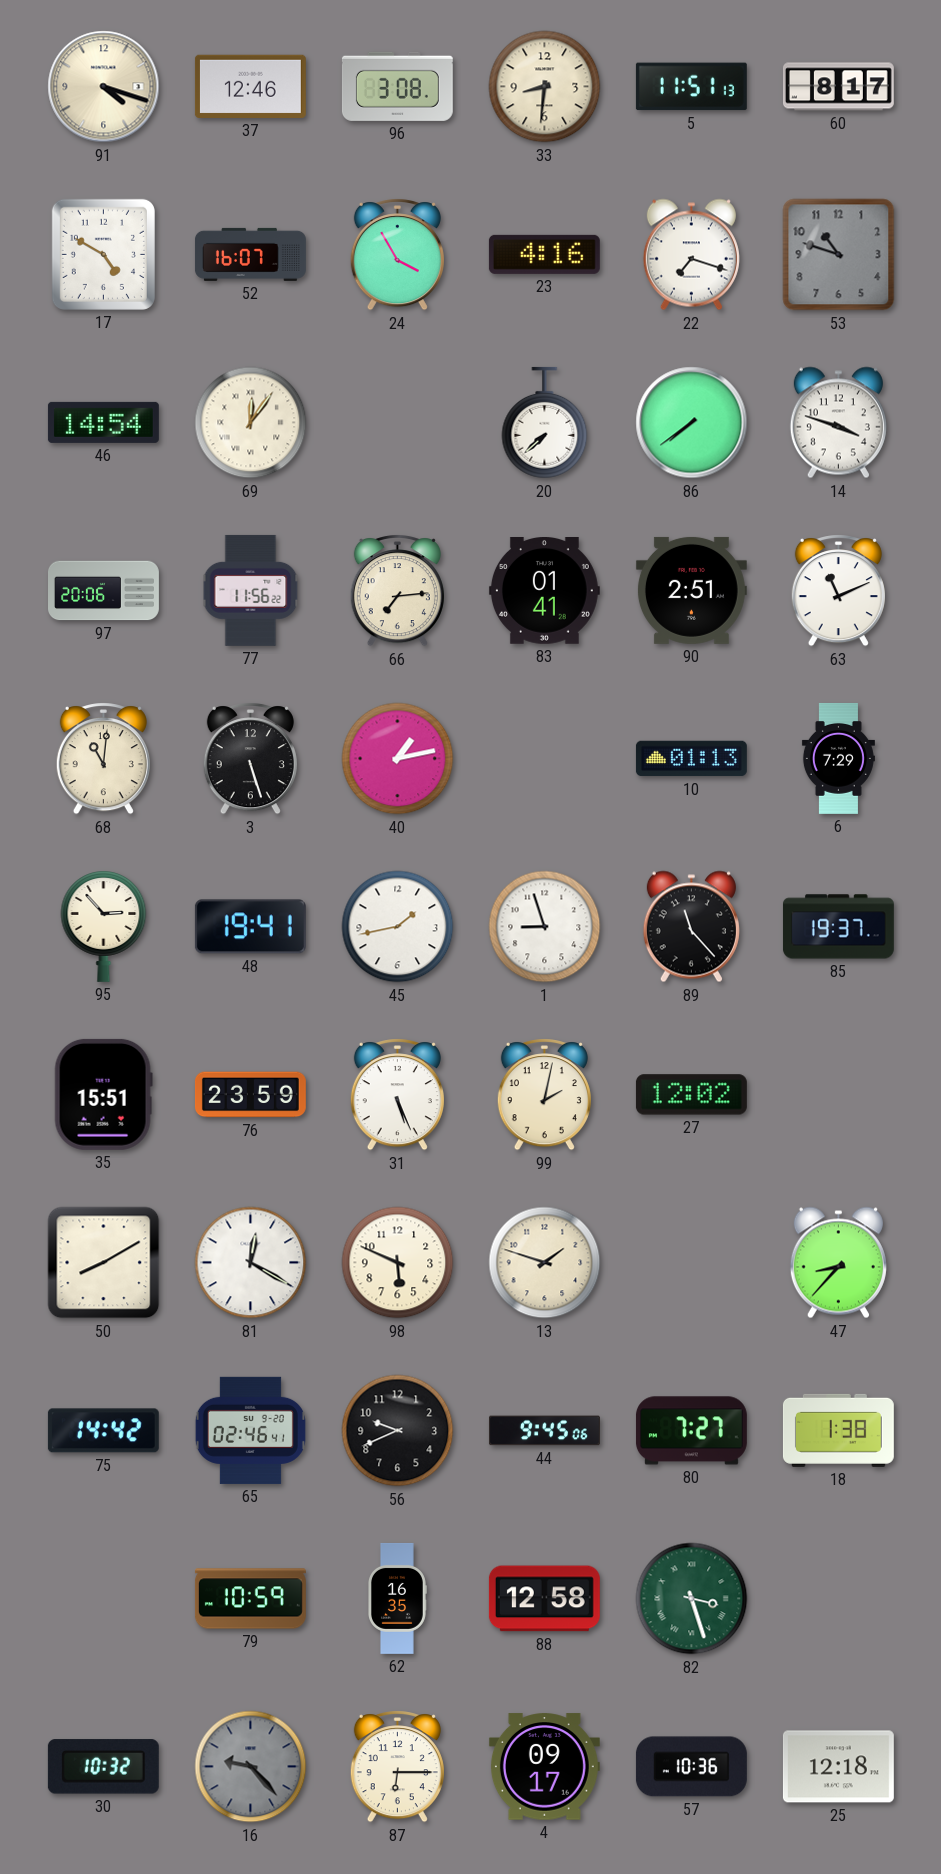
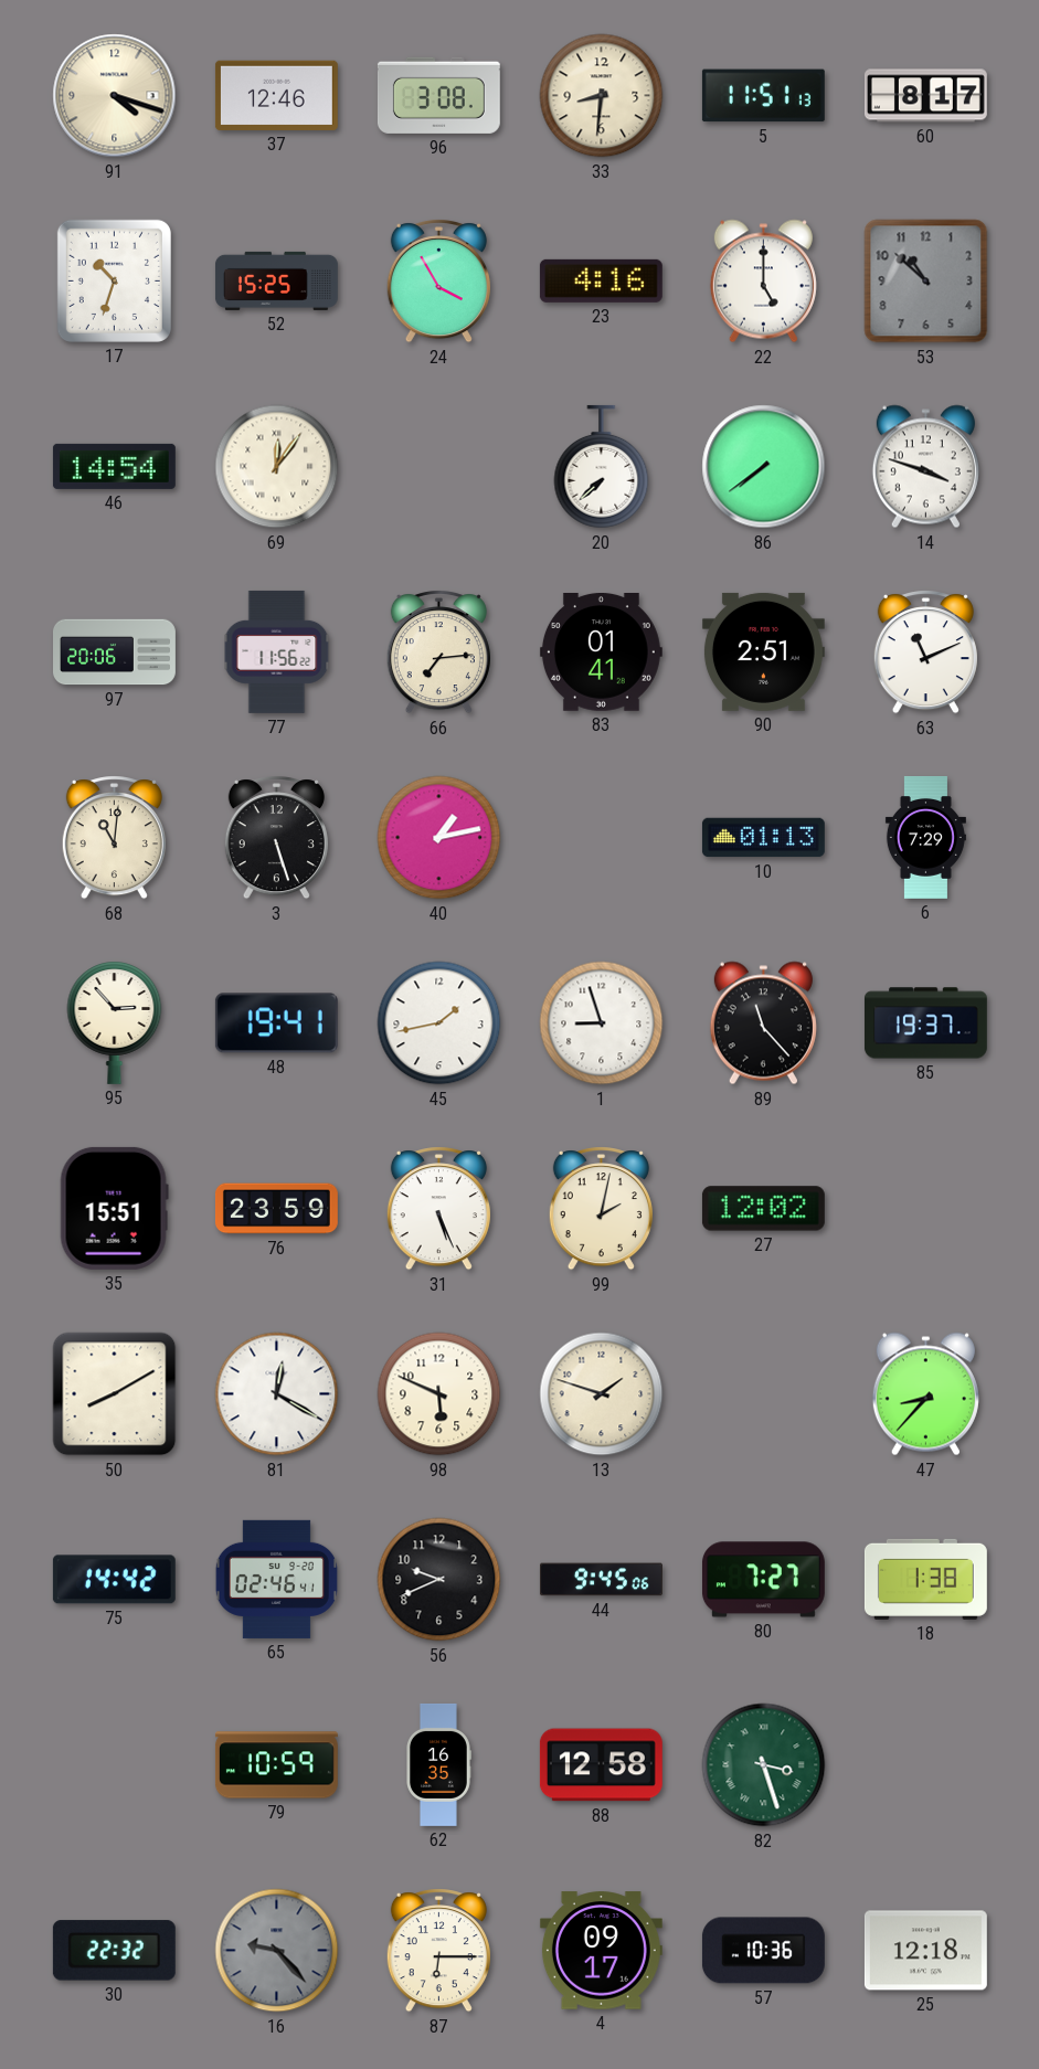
17: 4:50 -> 10:33 (114, 280)
52: 16:07 -> 15:25 (276, 280)
22: 7:18 -> 5:00 (763, 282)
53: 10:48 -> 10:52 (926, 282)
30: 10:32 -> 22:32 (114, 1951)
